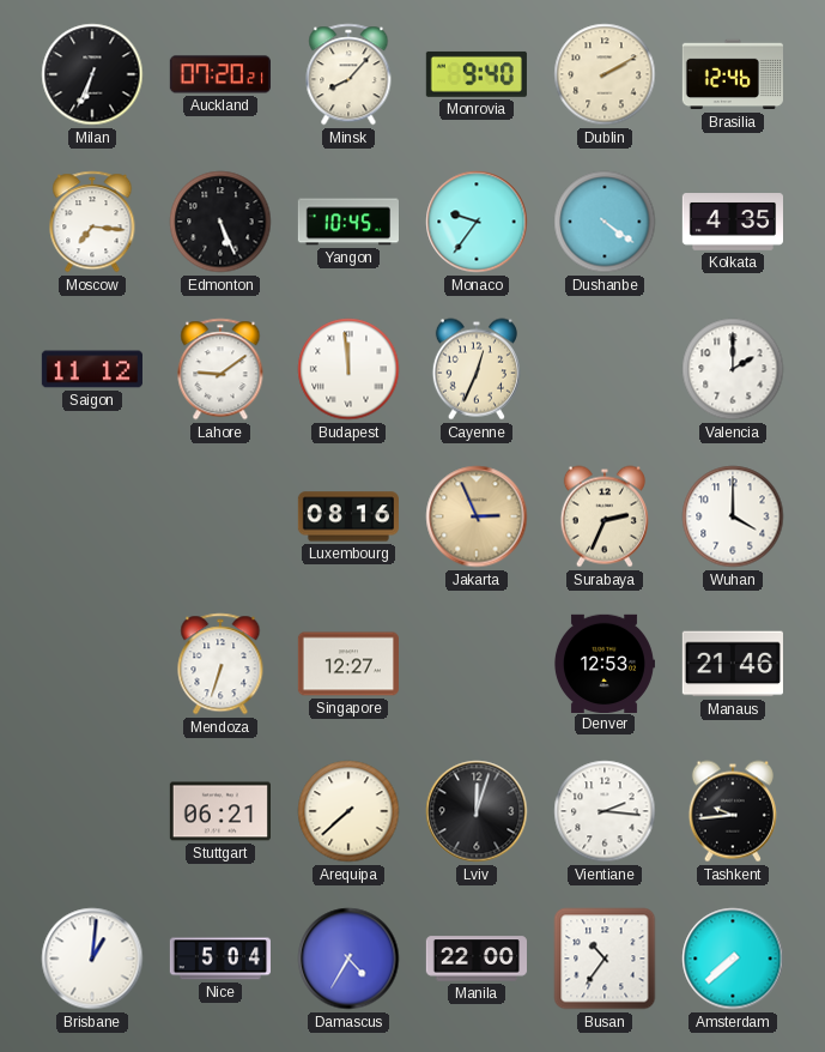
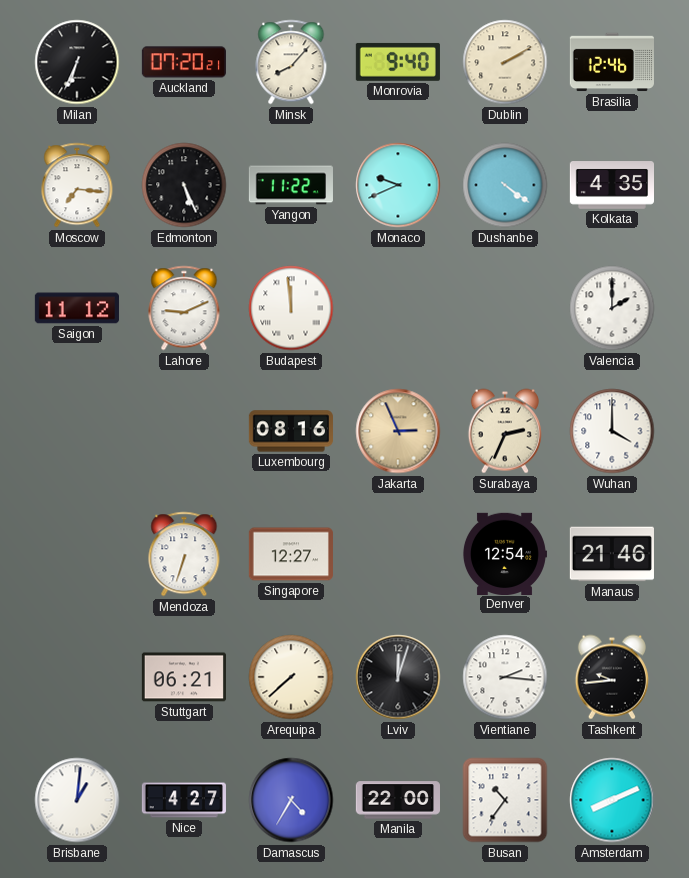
Yangon: 10:45 -> 11:22 (291, 185)
Monaco: 9:36 -> 9:41 (398, 185)
Lahore: 9:09 -> 9:11 (184, 308)
Cayenne: 12:34 -> none (477, 369)
Denver: 12:53 -> 12:54 (504, 553)
Nice: 5:04 -> 4:27 (184, 800)
Amsterdam: 7:38 -> 8:11 (612, 800)
